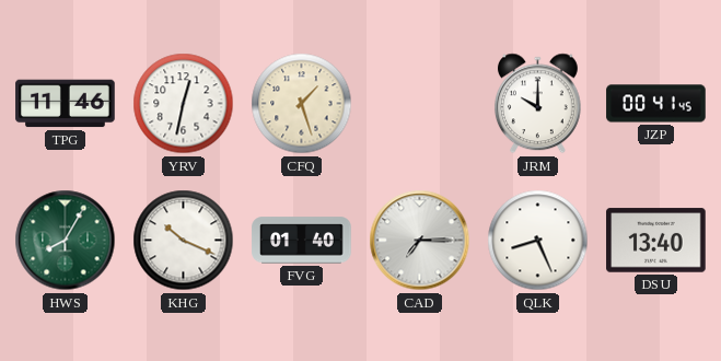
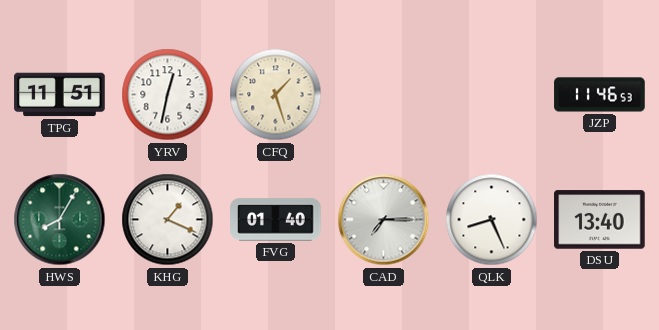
TPG: 11:46 -> 11:51 (60, 95)
JRM: 10:00 -> none (537, 104)
JZP: 00:41 -> 11:46 (600, 95)
KHG: 10:19 -> 1:19 (168, 220)
